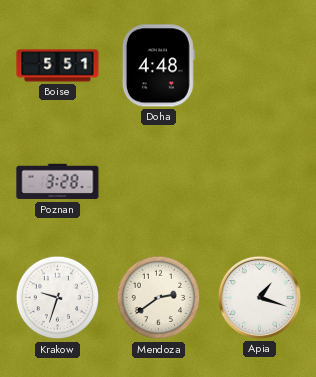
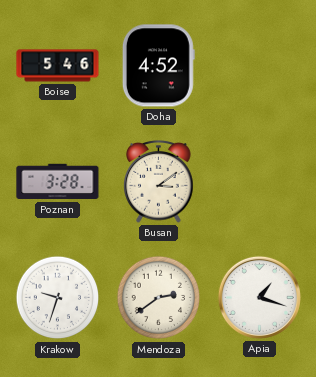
Boise: 5:51 -> 5:46 (58, 66)
Doha: 4:48 -> 4:52 (158, 66)
Busan: none -> 3:09 (159, 182)
